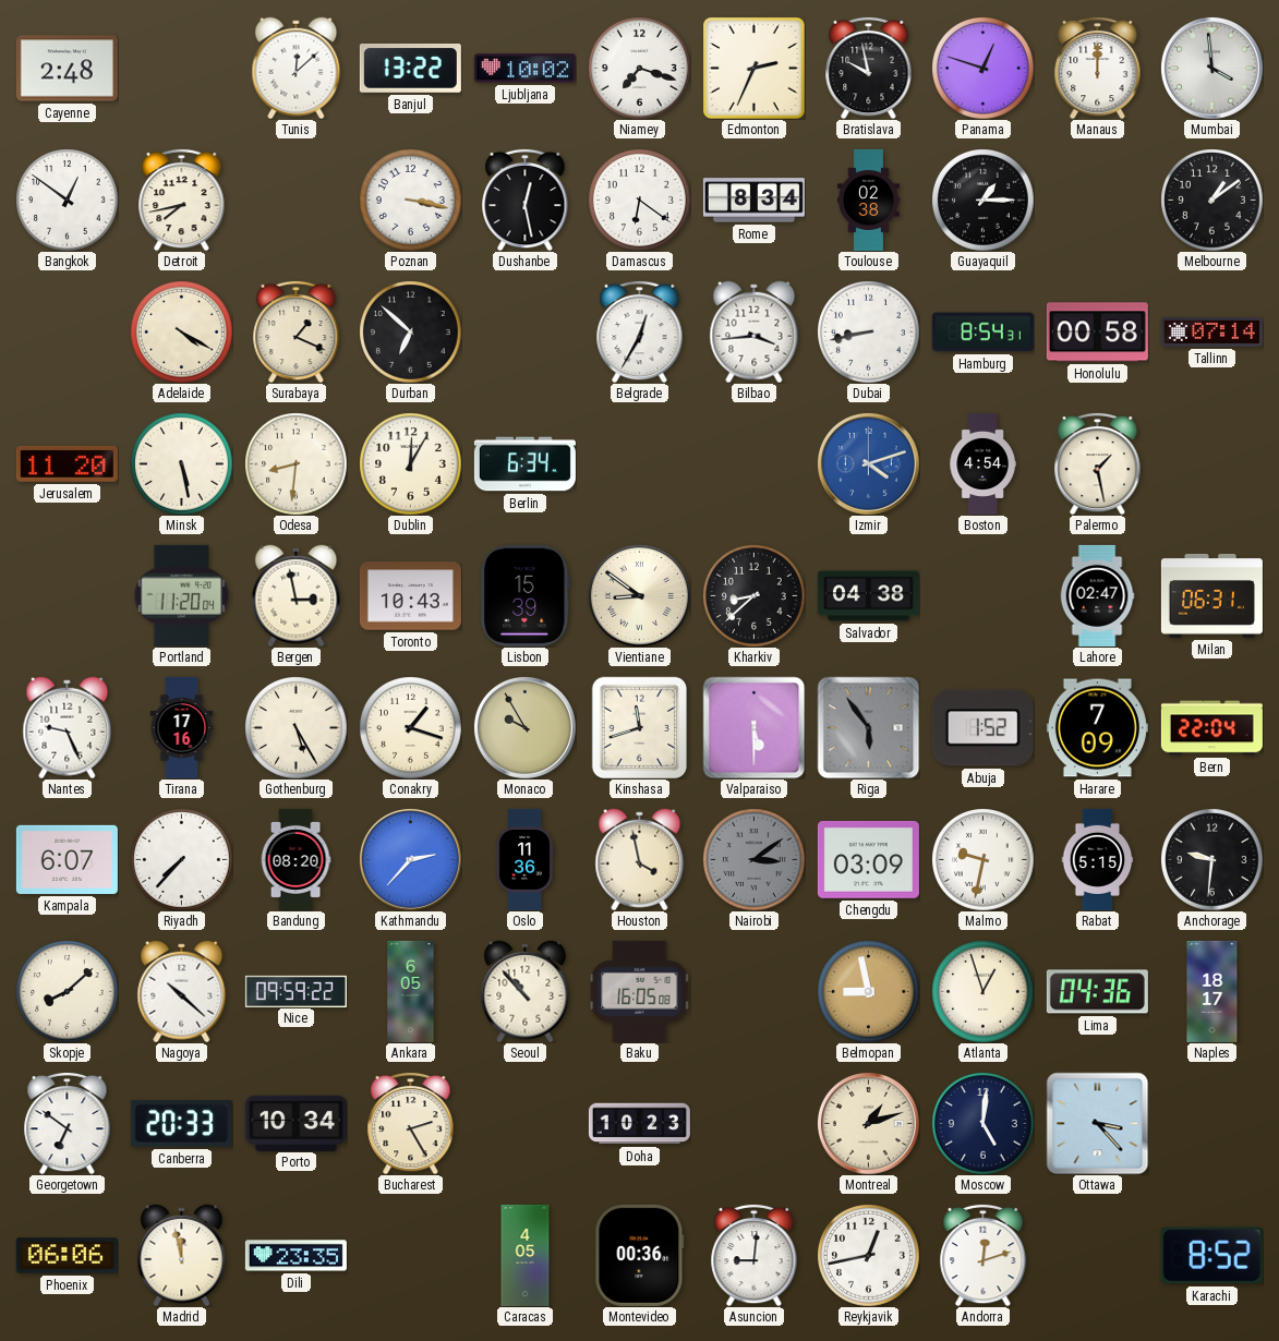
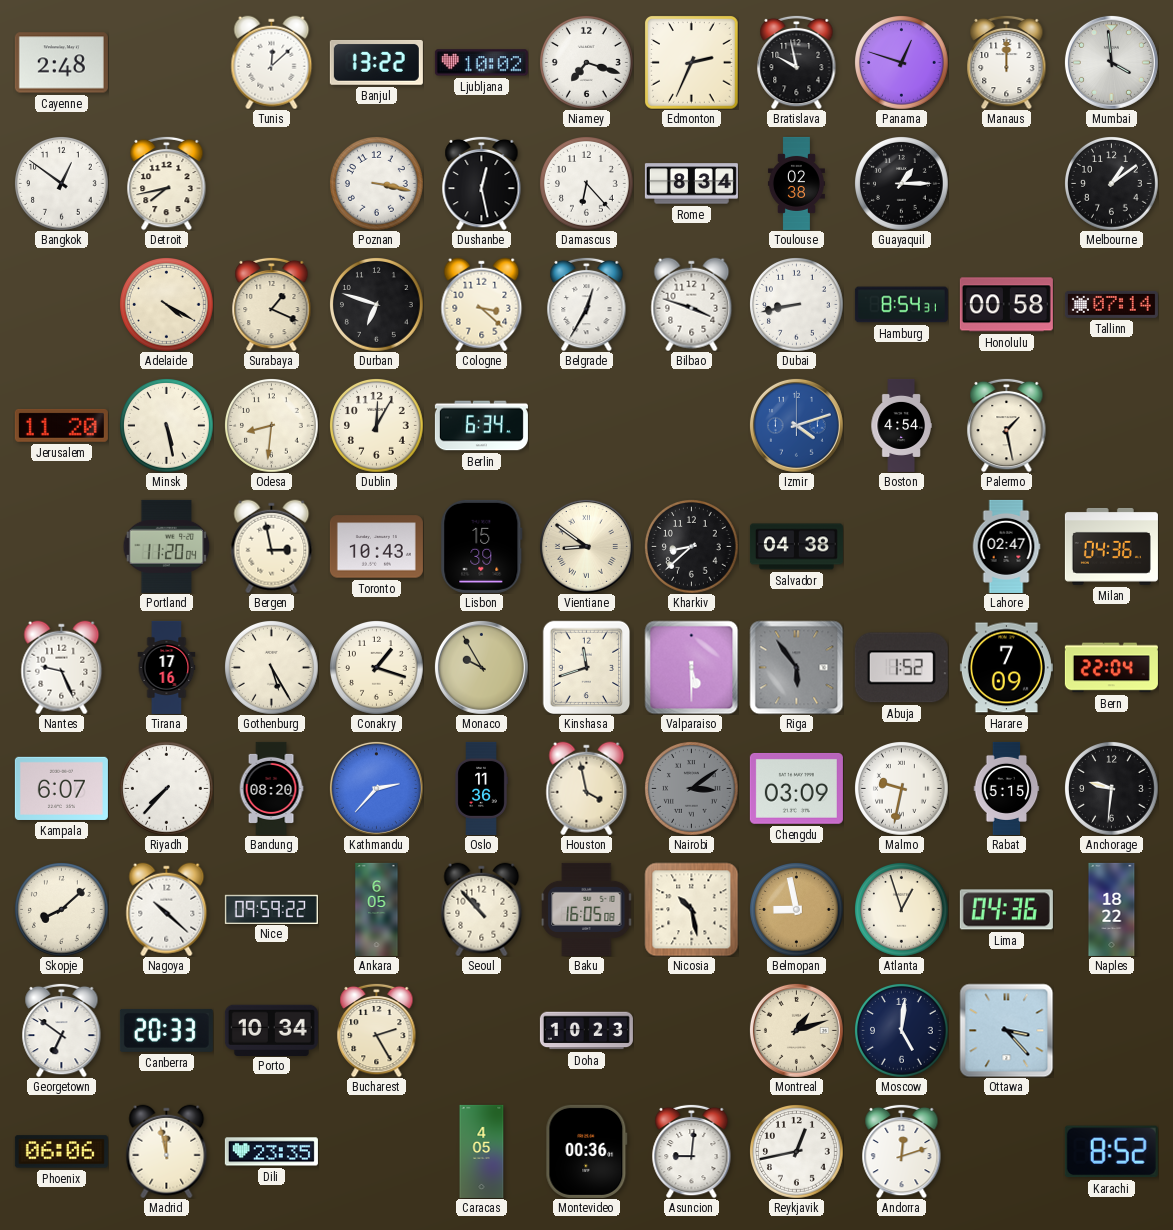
Damascus: 6:21 -> 6:23 (587, 184)
Durban: 6:52 -> 6:48 (377, 305)
Cologne: none -> 3:22 (482, 304)
Bilbao: 3:44 -> 3:48 (692, 304)
Milan: 06:31 -> 04:36 (1111, 546)
Nicosia: none -> 10:28 (691, 909)
Naples: 18:17 -> 18:22 (1112, 909)
